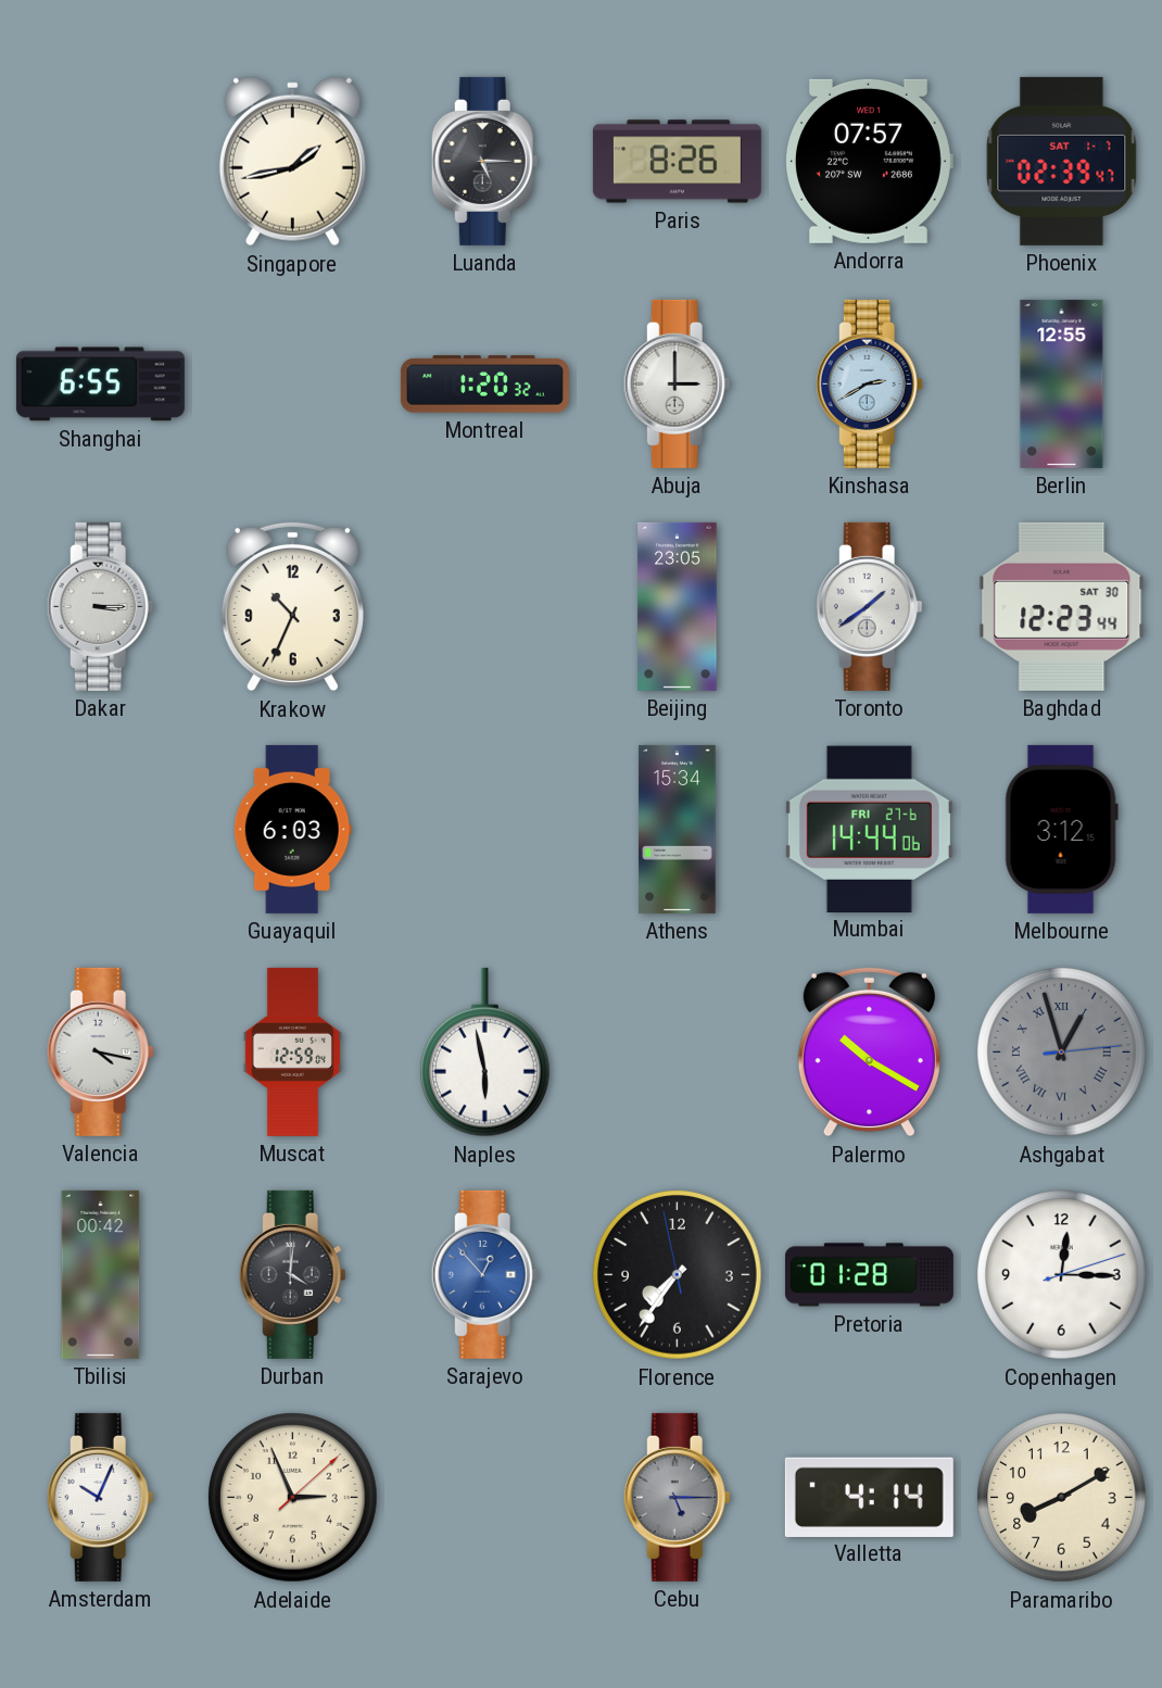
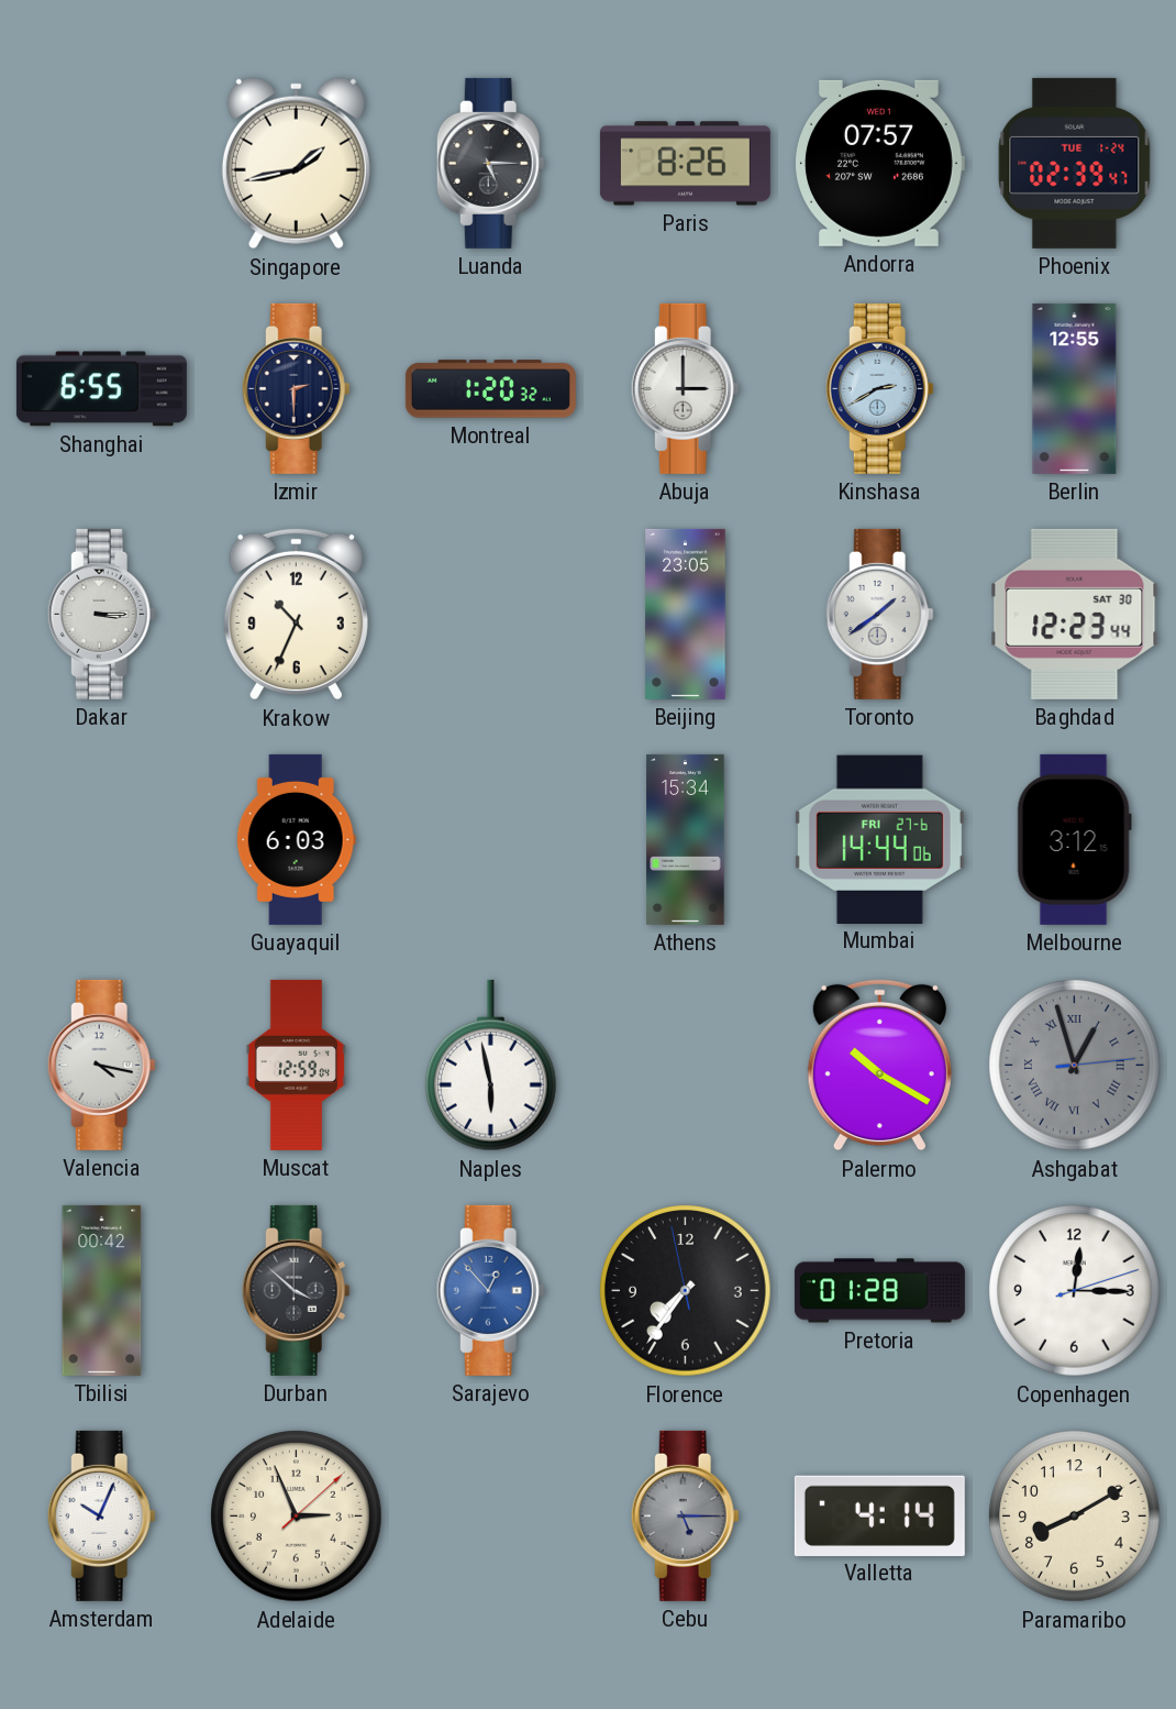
Phoenix date: SAT 1-7 -> TUE 1-24 (1075, 163)
Izmir: none -> 2:30 (296, 388)
Durban: 4:01 -> 3:52 (296, 1290)
